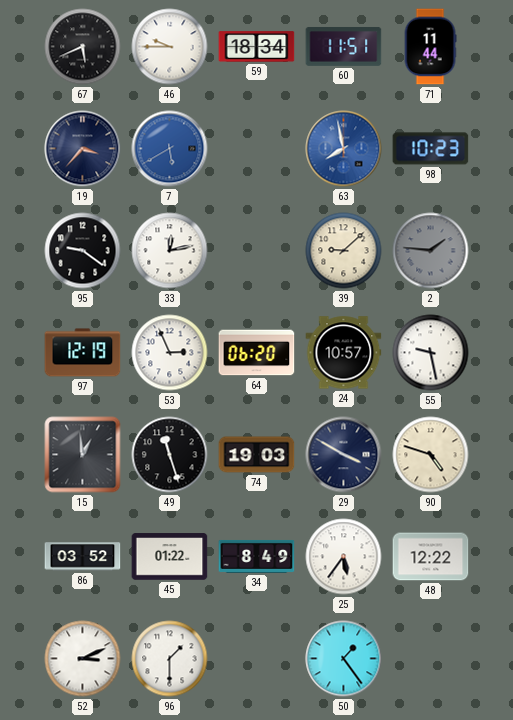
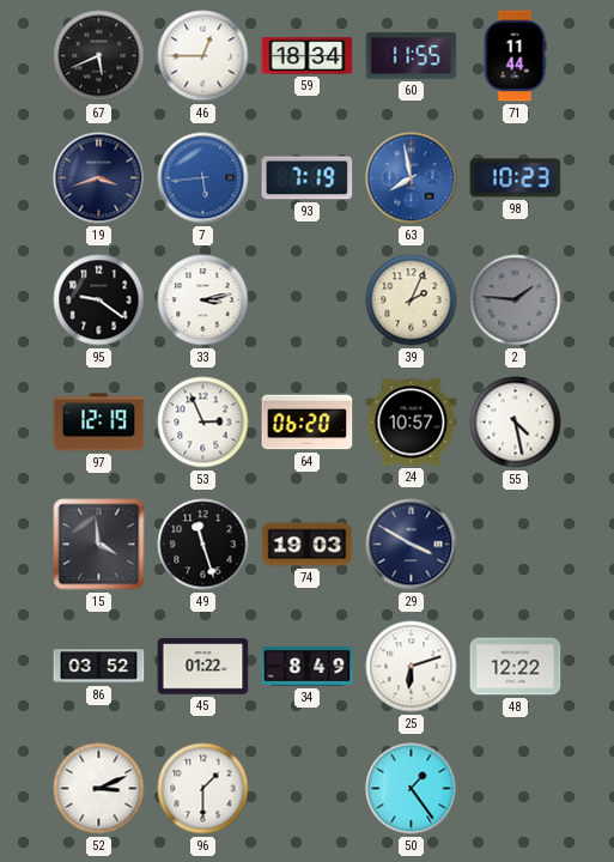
46: 9:45 -> 12:45 (203, 56)
60: 11:51 -> 11:55 (412, 56)
19: 3:37 -> 3:42 (99, 178)
7: 5:40 -> 5:44 (203, 178)
93: none -> 7:19 (308, 178)
33: 12:13 -> 3:13 (203, 301)
39: 9:08 -> 2:04 (412, 301)
55: 9:28 -> 4:28 (516, 423)
15: 12:59 -> 3:59 (99, 545)
90: 4:48 -> none (431, 455)
25: 5:36 -> 6:12 (412, 667)
